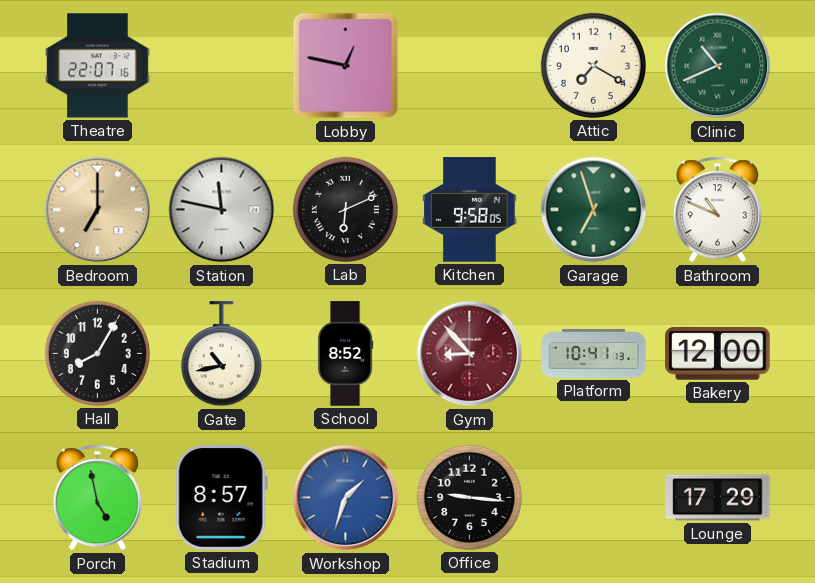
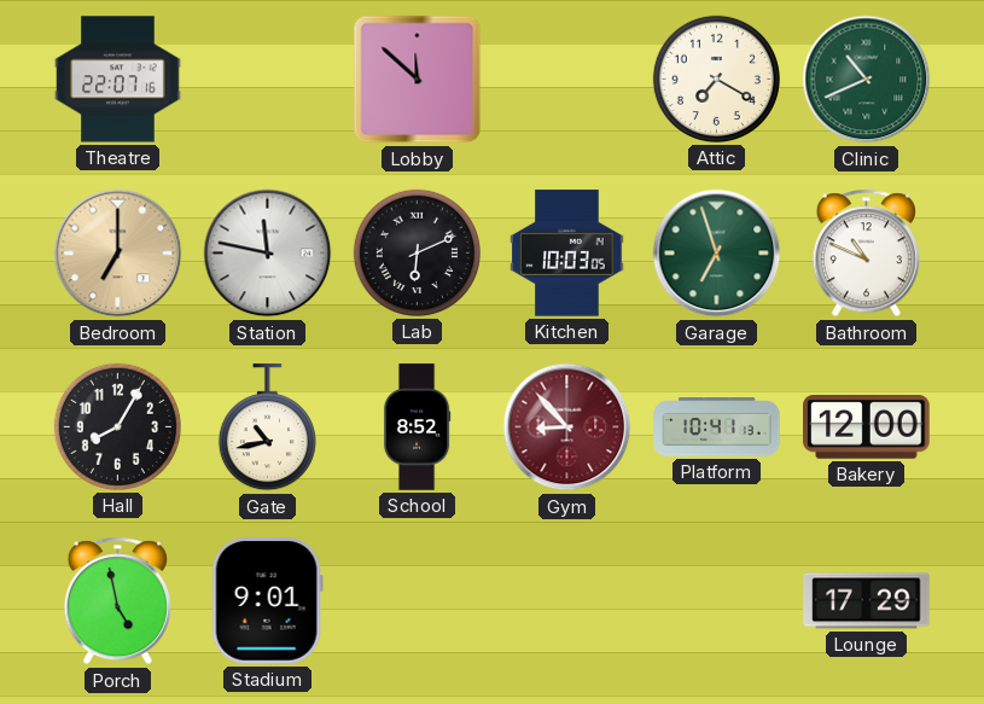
Lobby: 12:47 -> 11:52 (418, 80)
Kitchen: 9:58 -> 10:03 (567, 254)
Stadium: 8:57 -> 9:01 (267, 601)
Workshop: 1:33 -> none (346, 498)
Office: 9:16 -> none (469, 497)
